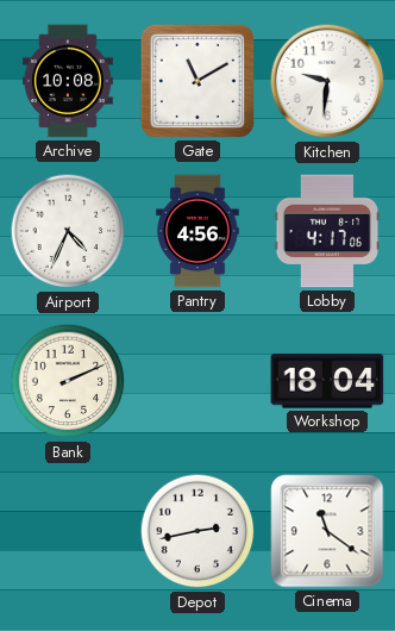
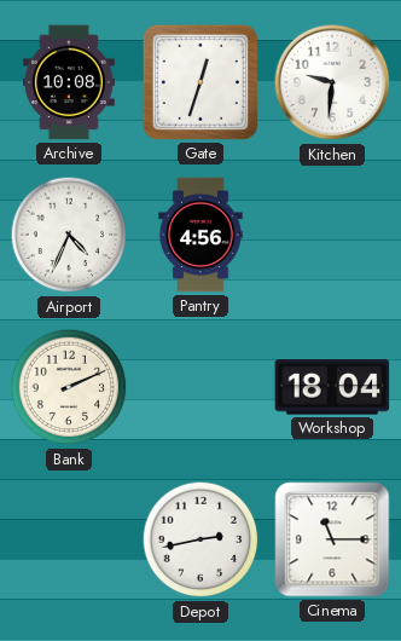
Gate: 11:10 -> 12:33 (200, 82)
Lobby: 4:17 -> none (327, 231)
Cinema: 11:21 -> 11:15 (332, 539)
